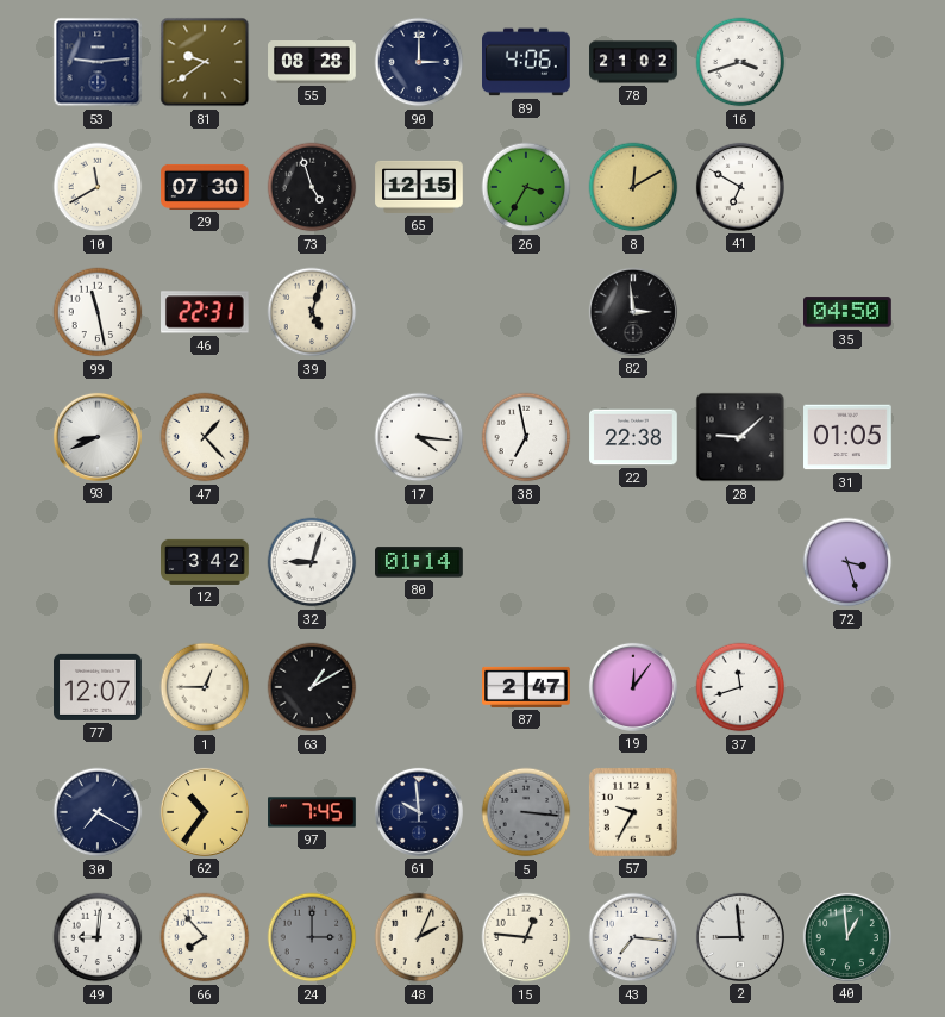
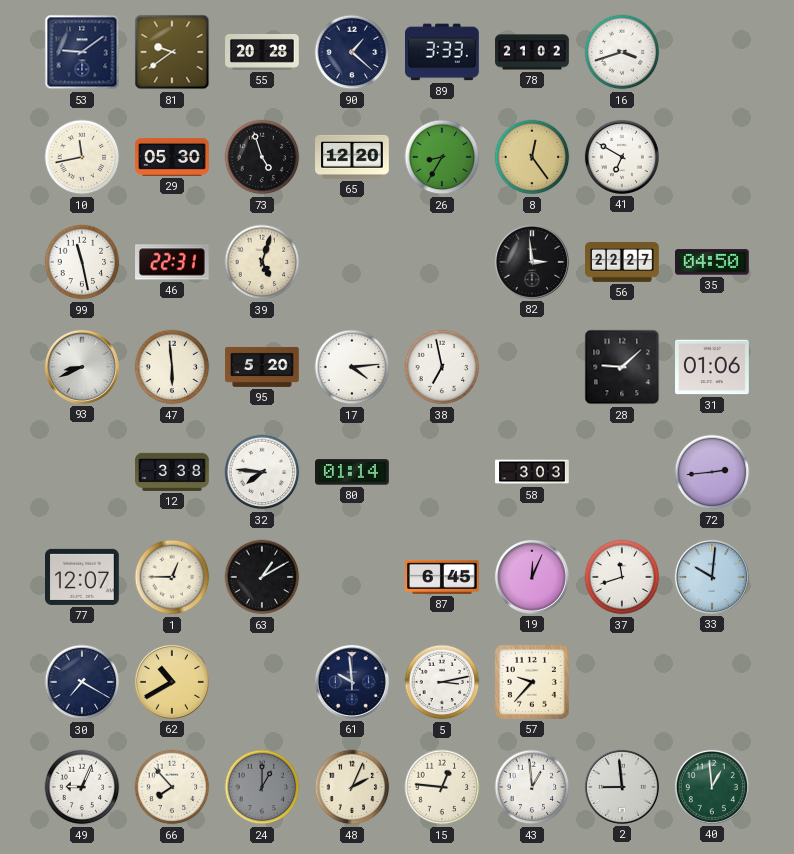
53: 9:14 -> 9:09 (82, 52)
55: 08:28 -> 20:28 (262, 53)
90: 3:00 -> 1:22 (352, 52)
89: 4:06 -> 3:33 (443, 52)
10: 11:40 -> 11:43 (82, 157)
29: 07:30 -> 05:30 (172, 157)
65: 12:15 -> 12:20 (352, 157)
26: 3:35 -> 8:35 (442, 157)
8: 12:10 -> 12:24 (532, 157)
56: none -> 22:27 (622, 262)
47: 1:23 -> 5:59 (172, 367)
95: none -> 5:20 (262, 367)
17: 4:16 -> 4:14 (352, 367)
22: 22:38 -> none (633, 437)
31: 01:05 -> 01:06 (713, 367)
12: 3:42 -> 3:38 (172, 472)
32: 9:03 -> 7:46 (262, 472)
58: none -> 3:03 (532, 472)
72: 3:27 -> 2:44 (712, 472)
87: 2:47 -> 6:45 (442, 577)
19: 12:06 -> 12:04 (532, 577)
33: none -> 10:01 (712, 577)
62: 10:36 -> 10:40 (172, 682)
97: 7:45 -> none (312, 812)
5: 3:16 -> 3:13 (442, 682)
5 dial: grey -> white (442, 682)
57: 9:35 -> 9:37 (532, 682)
49: 9:01 -> 9:04 (82, 787)
24: 3:00 -> 1:00 (262, 787)
43: 7:16 -> 12:59 (532, 787)
